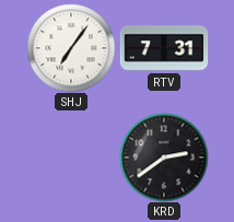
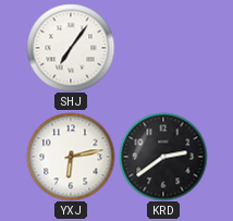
RTV: 7:31 -> none (164, 48)
YXJ: none -> 6:13 (71, 157)
